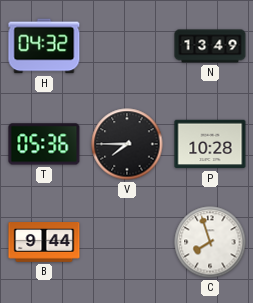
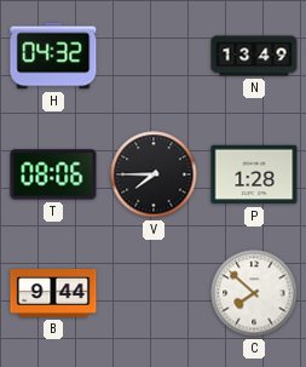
T: 05:36 -> 08:06 (53, 174)
P: 10:28 -> 1:28 (254, 174)
C: 7:57 -> 7:52 (254, 293)
